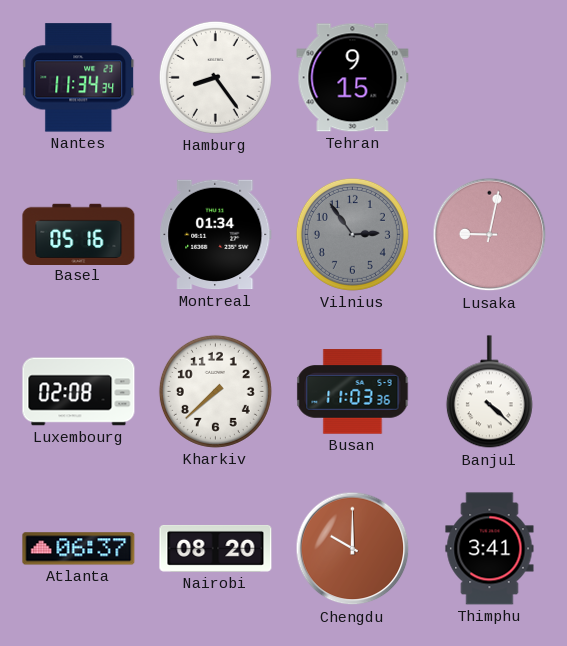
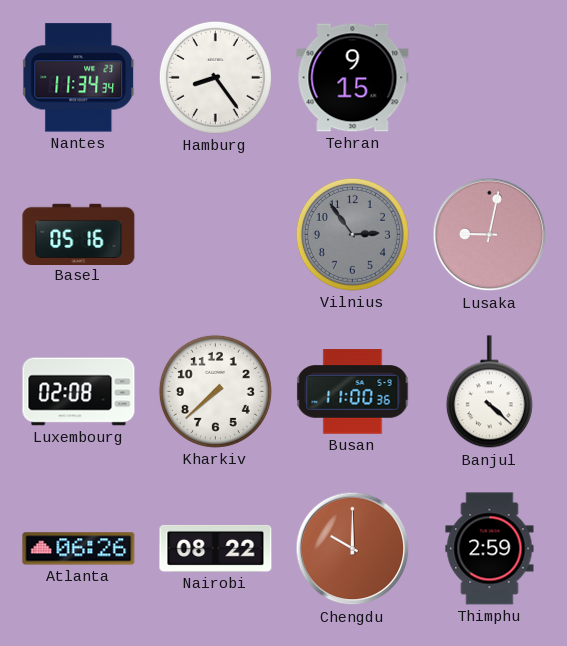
Montreal: 01:34 -> none (216, 235)
Busan: 11:03 -> 11:00 (353, 392)
Atlanta: 06:37 -> 06:26 (79, 549)
Nairobi: 08:20 -> 08:22 (216, 548)
Thimphu: 3:41 -> 2:59 (490, 549)
